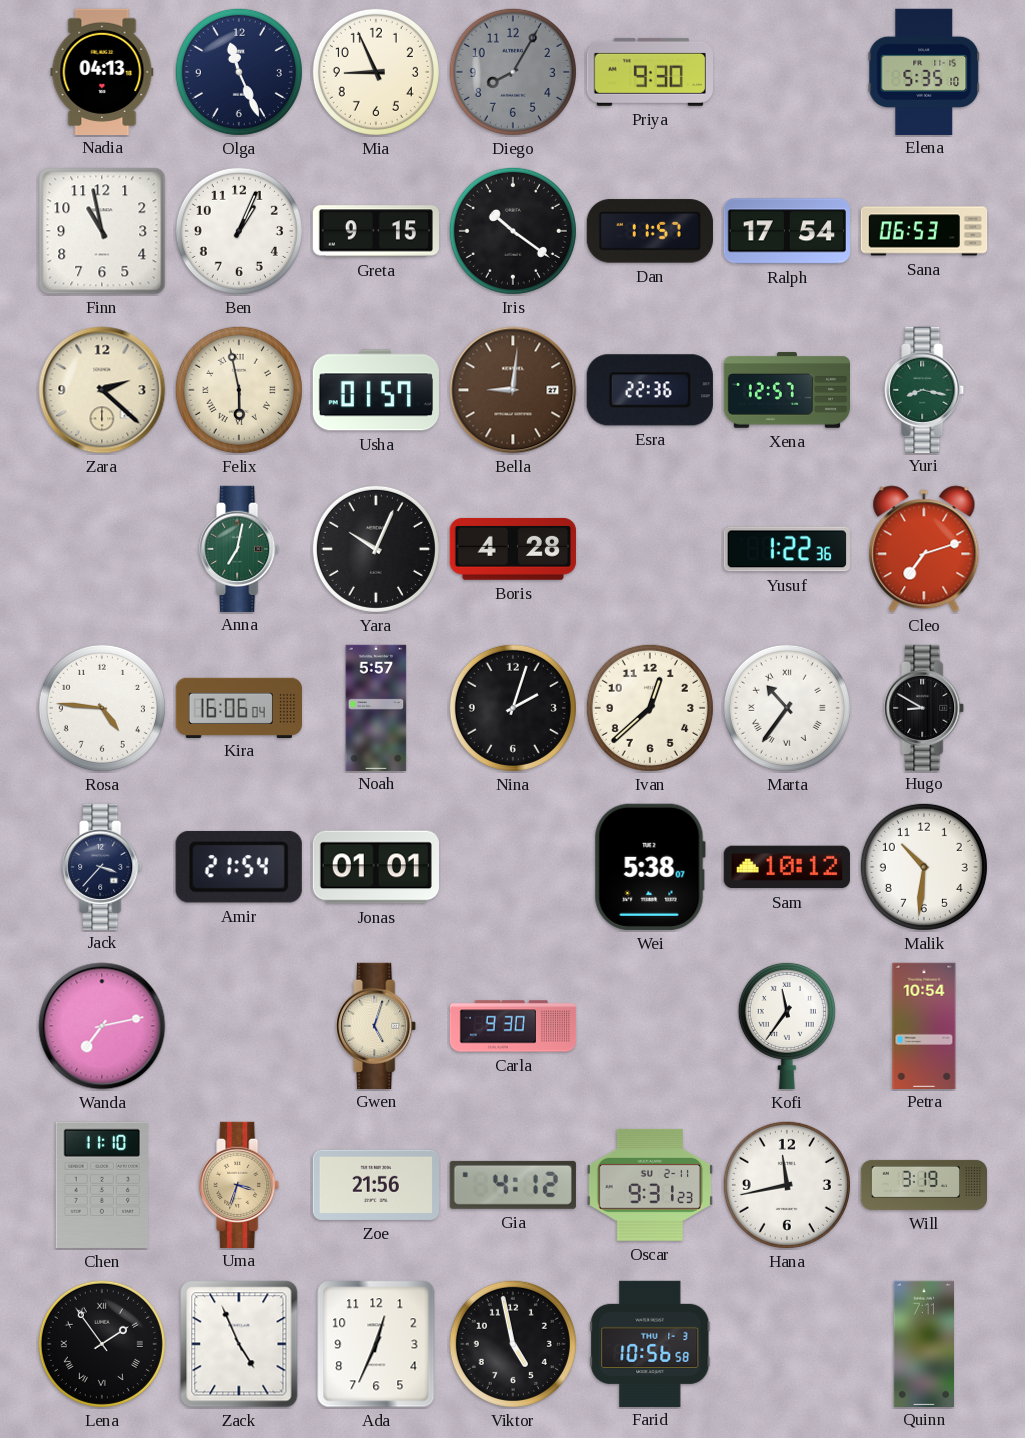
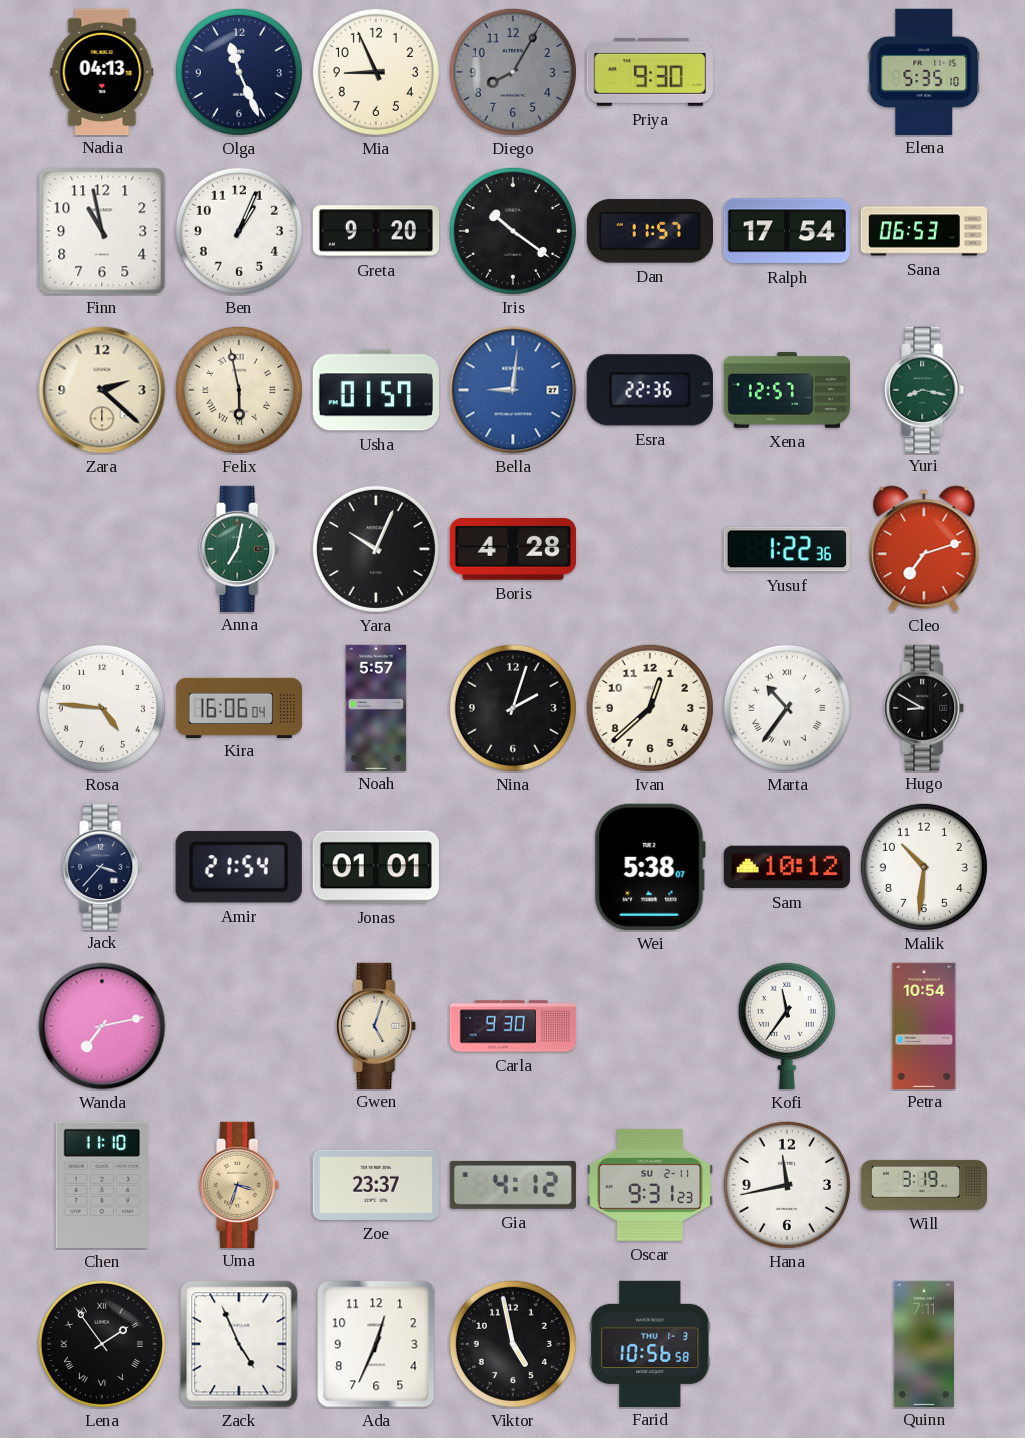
Greta: 9:15 -> 9:20 (376, 231)
Bella dial: brown -> blue (513, 390)
Zoe: 21:56 -> 23:37 (376, 1185)
